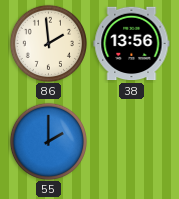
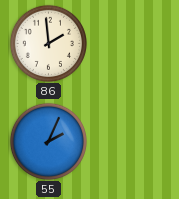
38: 13:56 -> none (132, 44)
55: 2:00 -> 2:04 (48, 141)
